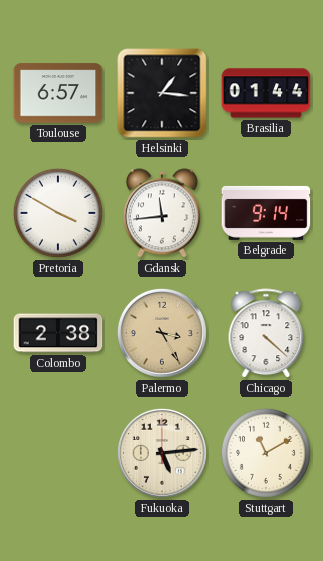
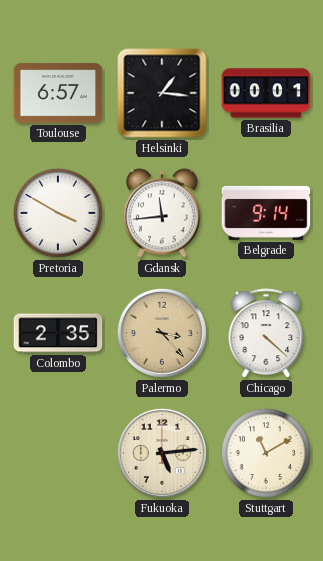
Brasilia: 01:44 -> 00:01 (266, 93)
Colombo: 2:38 -> 2:35 (58, 333)
Palermo: 3:25 -> 3:23 (162, 333)
